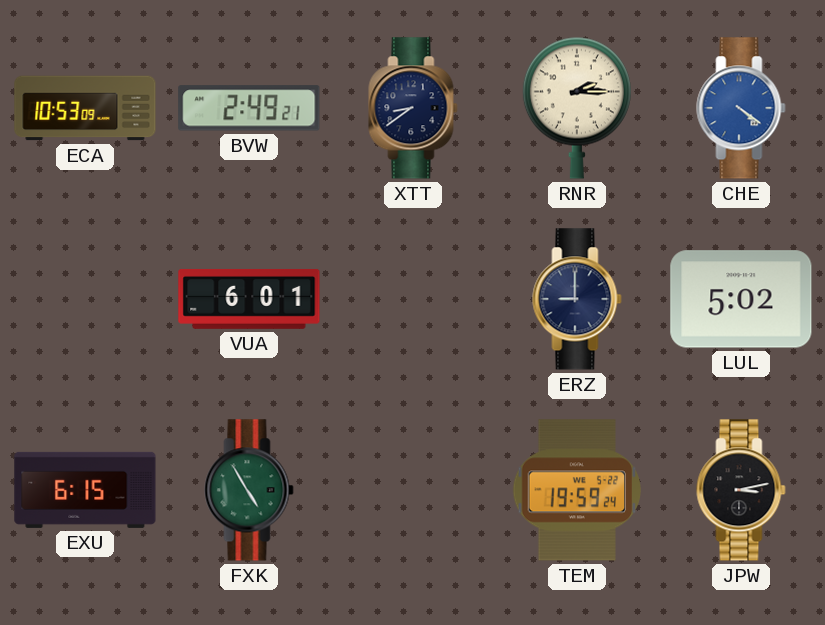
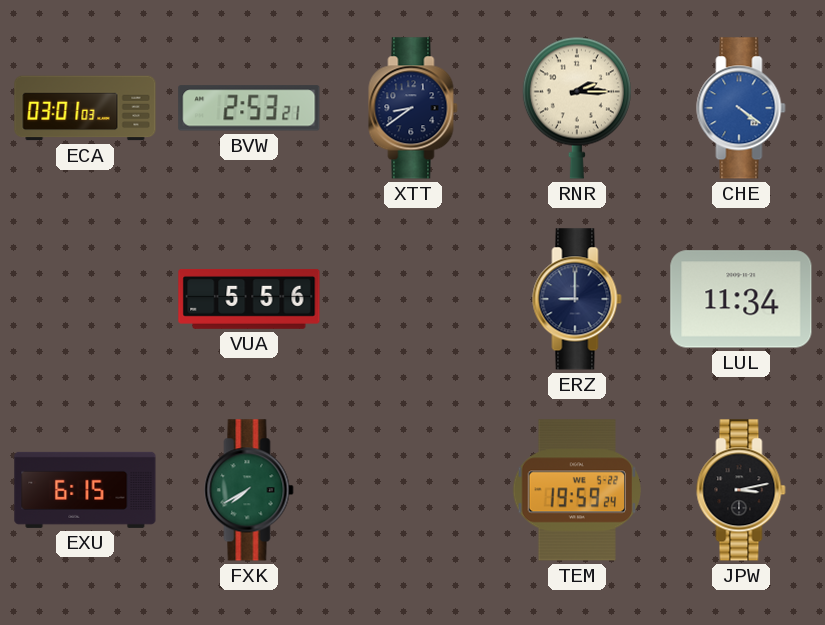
ECA: 10:53 -> 03:01 (85, 108)
BVW: 2:49 -> 2:53 (249, 108)
VUA: 6:01 -> 5:56 (249, 299)
LUL: 5:02 -> 11:34 (741, 299)
FXK: 4:55 -> 7:40 (249, 490)
